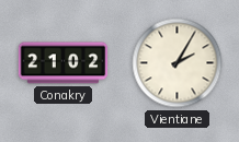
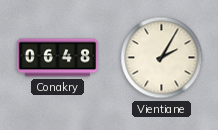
Conakry: 21:02 -> 06:48 (58, 58)
